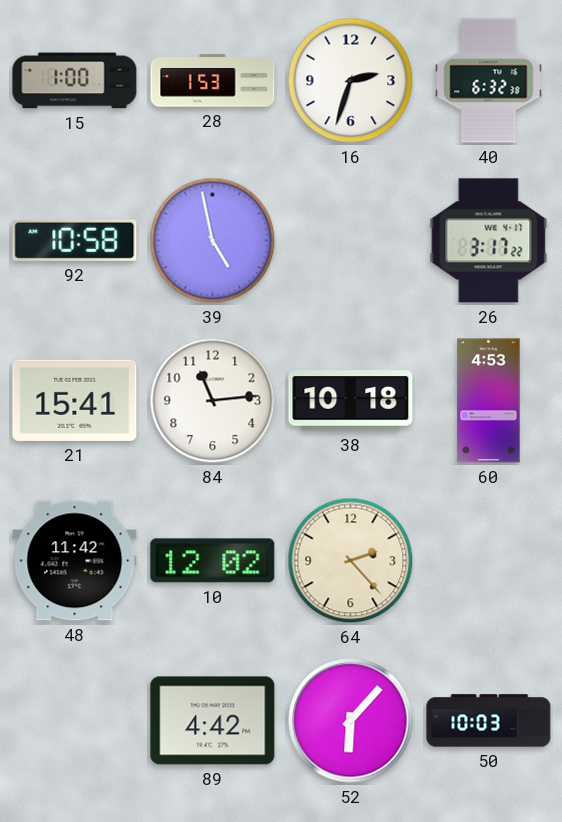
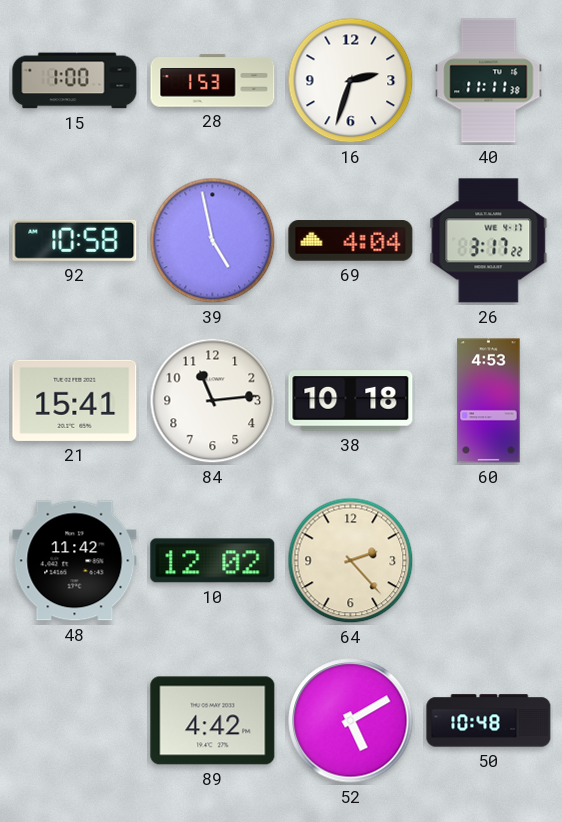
40: 6:32 -> 11:11 (489, 81)
69: none -> 4:04 (351, 241)
52: 6:07 -> 5:10 (351, 721)
50: 10:03 -> 10:48 (489, 721)
